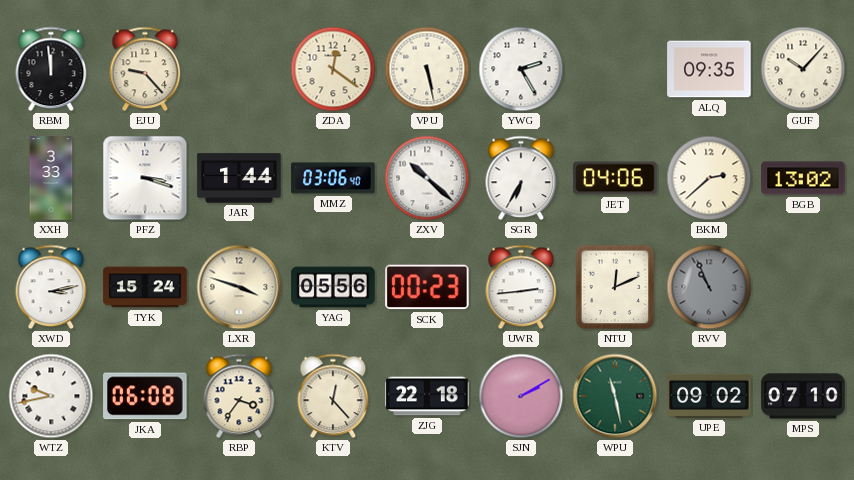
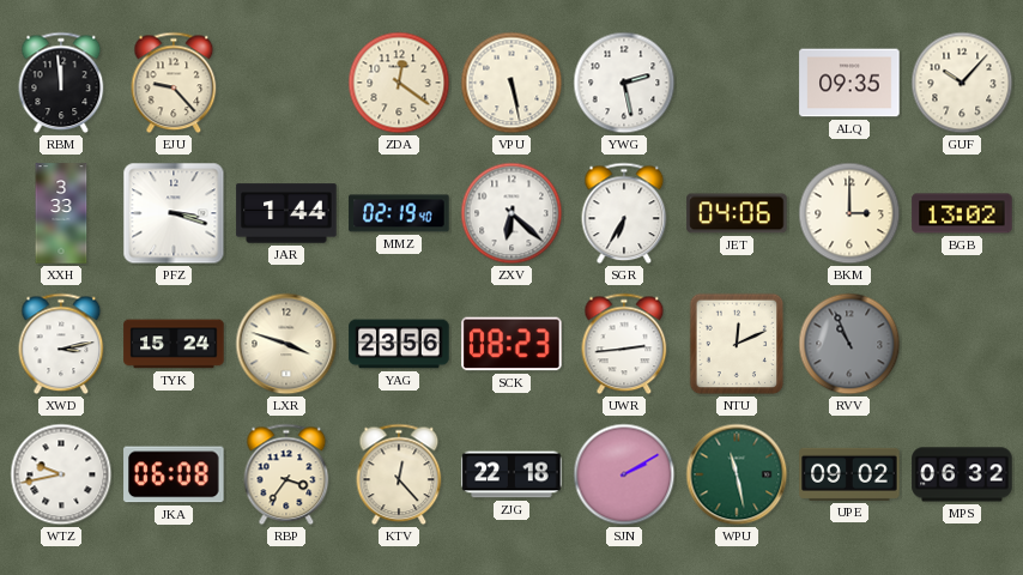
YWG: 2:25 -> 2:28 (624, 83)
MMZ: 03:06 -> 02:19 (399, 213)
ZXV: 10:22 -> 6:22 (512, 213)
BKM: 2:38 -> 3:00 (849, 213)
YAG: 05:56 -> 23:56 (399, 344)
SCK: 00:23 -> 08:23 (512, 344)
MPS: 07:10 -> 06:32 (962, 474)
